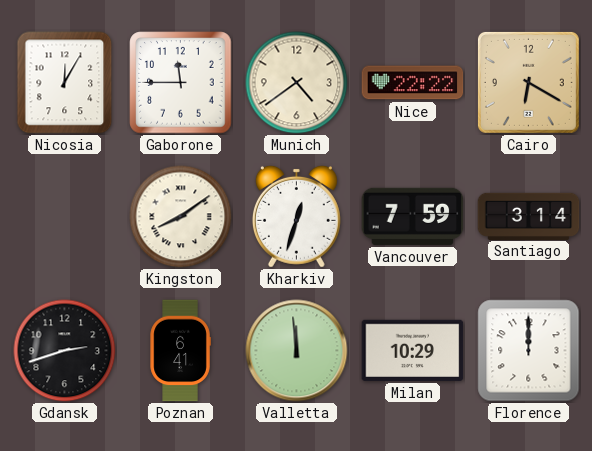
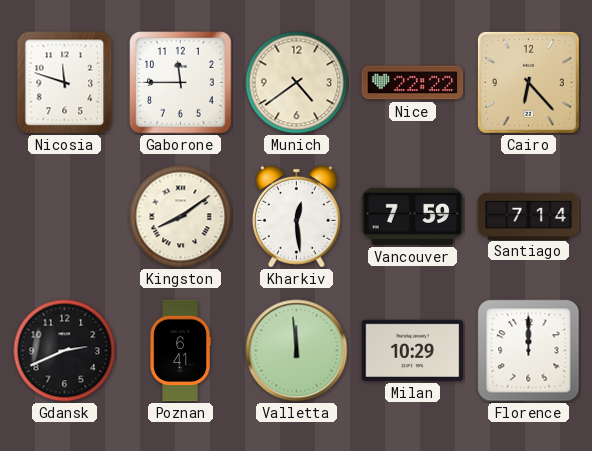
Nicosia: 12:05 -> 11:48 (65, 83)
Cairo: 6:20 -> 6:23 (528, 82)
Kharkiv: 12:33 -> 12:29 (296, 216)
Santiago: 3:14 -> 7:14 (529, 216)
Gdansk: 2:42 -> 2:41 (65, 351)
